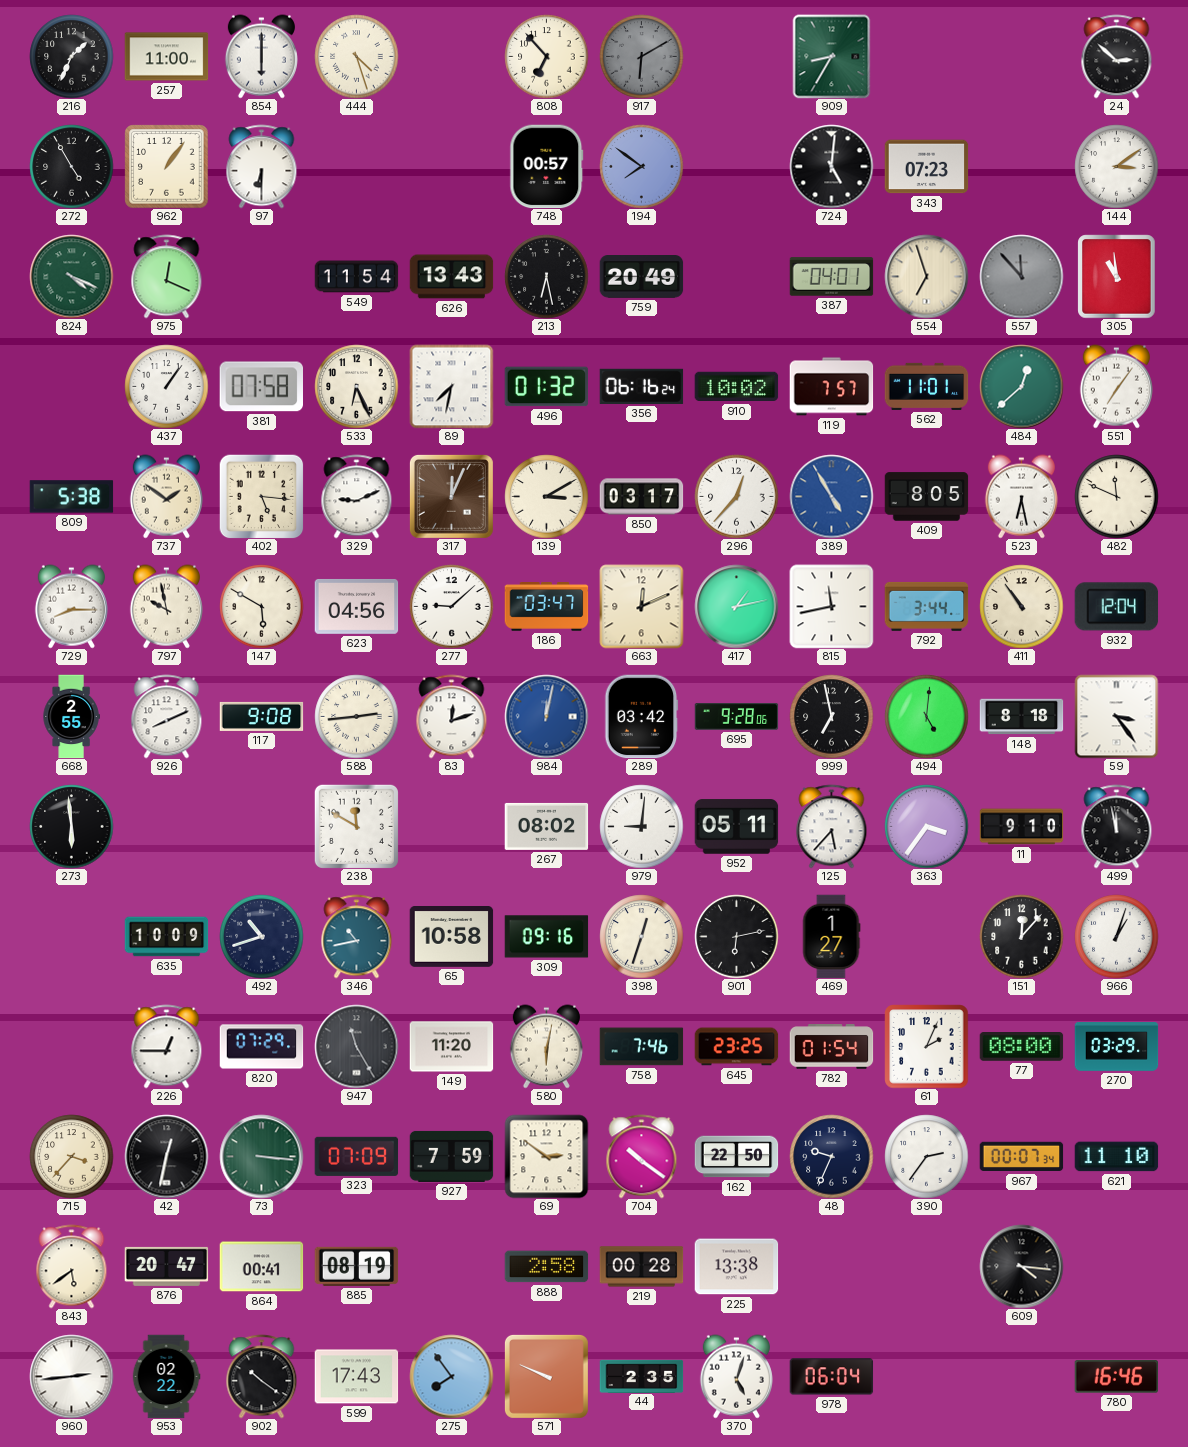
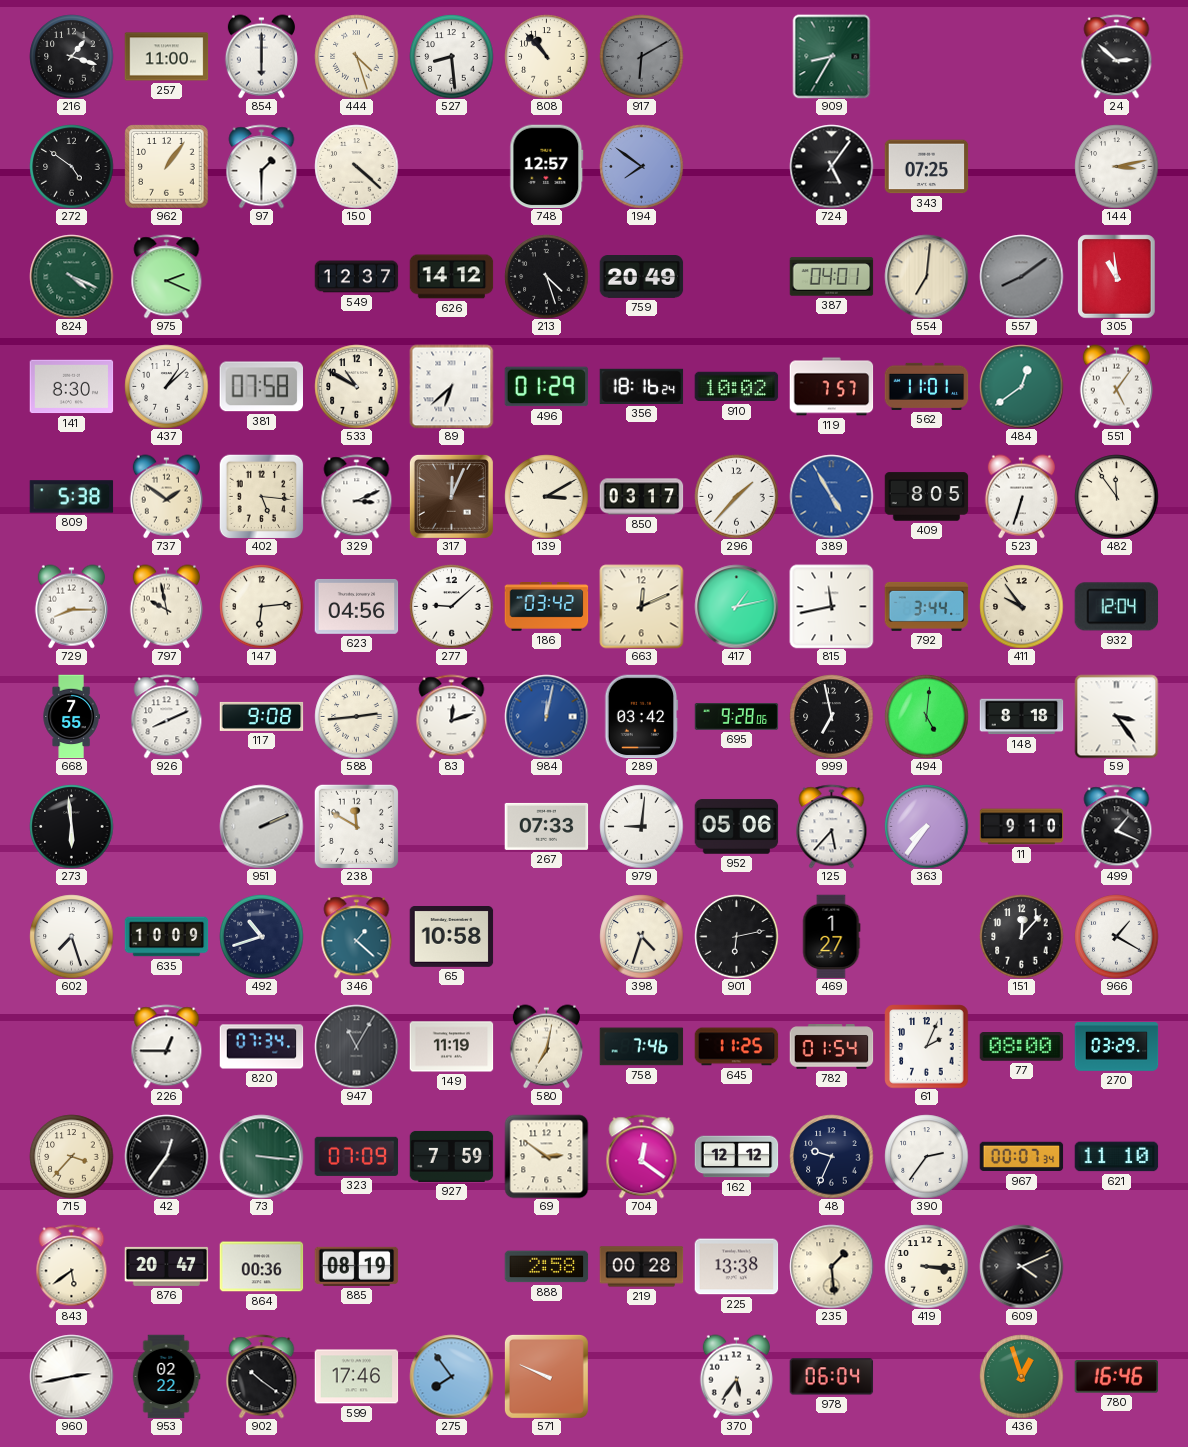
216: 1:34 -> 1:18 (71, 56)
527: none -> 8:29 (451, 56)
808: 6:53 -> 10:53 (546, 56)
272: 4:55 -> 4:51 (71, 166)
97: 6:30 -> 1:30 (262, 166)
150: none -> 4:22 (356, 166)
748: 00:57 -> 12:57 (547, 166)
724: 5:01 -> 5:06 (831, 166)
343: 07:23 -> 07:25 (926, 167)
144: 3:09 -> 3:13 (1116, 166)
975: 12:19 -> 2:19 (167, 276)
549: 11:54 -> 12:37 (356, 277)
626: 13:43 -> 14:12 (451, 277)
213: 6:28 -> 4:27 (546, 276)
554: 6:57 -> 7:01 (926, 276)
557: 11:53 -> 8:09 (1021, 276)
141: none -> 8:30 (71, 387)
437: 1:06 -> 1:08 (166, 386)
533: 6:26 -> 10:50 (356, 386)
89: 7:32 -> 6:38 (451, 386)
496: 01:32 -> 01:29 (546, 387)
356: 06:16 -> 18:16 (641, 386)
484: 12:38 -> 12:39 (1021, 386)
551: 7:06 -> 5:06 (1116, 386)
329: 9:11 -> 3:11 (357, 496)
296: 12:37 -> 1:37 (736, 496)
523: 6:28 -> 6:33 (1021, 496)
482: 11:49 -> 11:54 (1116, 496)
147: 5:50 -> 6:14 (261, 606)
186: 03:47 -> 03:42 (546, 607)
411: 10:54 -> 9:54 (1021, 606)
668: 2:55 -> 7:55 (71, 716)
951: none -> 2:11 (261, 826)
267: 08:02 -> 07:33 (546, 826)
952: 05:11 -> 05:06 (736, 827)
363: 3:36 -> 7:36 (926, 826)
499: 11:58 -> 1:19 (1117, 826)
602: none -> 7:27 (71, 936)
346: 10:43 -> 1:22 (357, 936)
309: 09:16 -> none (546, 937)
398: 12:33 -> 4:33 (641, 936)
966: 1:03 -> 1:20 (1116, 936)
820: 07:29 -> 07:34 (261, 1047)
947: 11:25 -> 11:05 (356, 1046)
149: 11:20 -> 11:19 (451, 1047)
580: 6:02 -> 7:02 (546, 1046)
645: 23:25 -> 11:25 (736, 1047)
42: 12:32 -> 12:36 (166, 1156)
704: 10:21 -> 12:21 (642, 1156)
162: 22:50 -> 12:12 (736, 1157)
864: 00:41 -> 00:36 (261, 1267)
235: none -> 1:29 (831, 1266)
419: none -> 3:16 (926, 1266)
609: 4:16 -> 4:11 (1021, 1266)
960: 2:44 -> 2:43 (71, 1376)
599: 17:43 -> 17:46 (356, 1377)
44: 2:35 -> none (641, 1376)
370: 5:03 -> 5:36 (736, 1376)
436: none -> 12:57 (1021, 1376)
